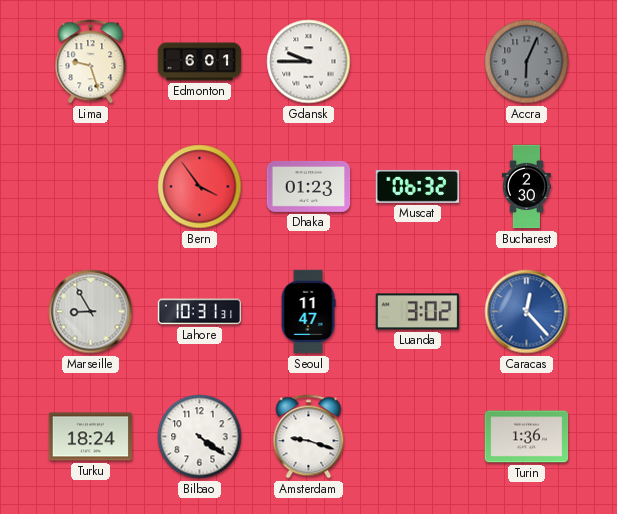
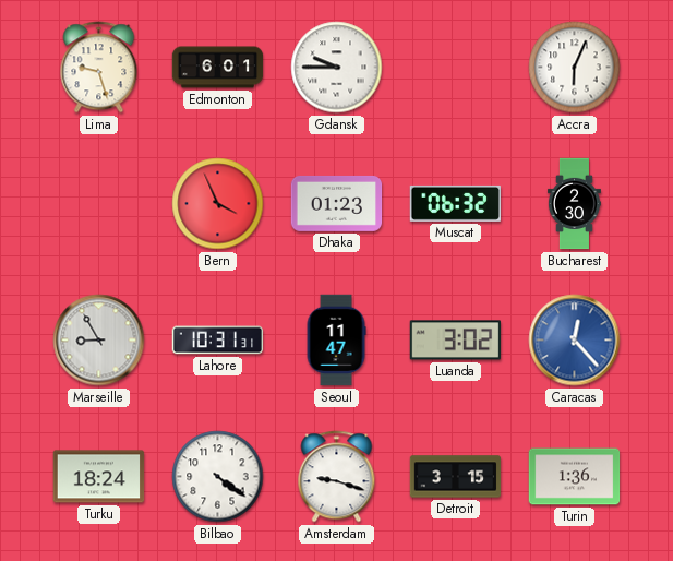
Accra dial: grey -> white (575, 68)
Bern: 3:54 -> 3:56 (218, 204)
Detroit: none -> 3:15 (456, 477)
